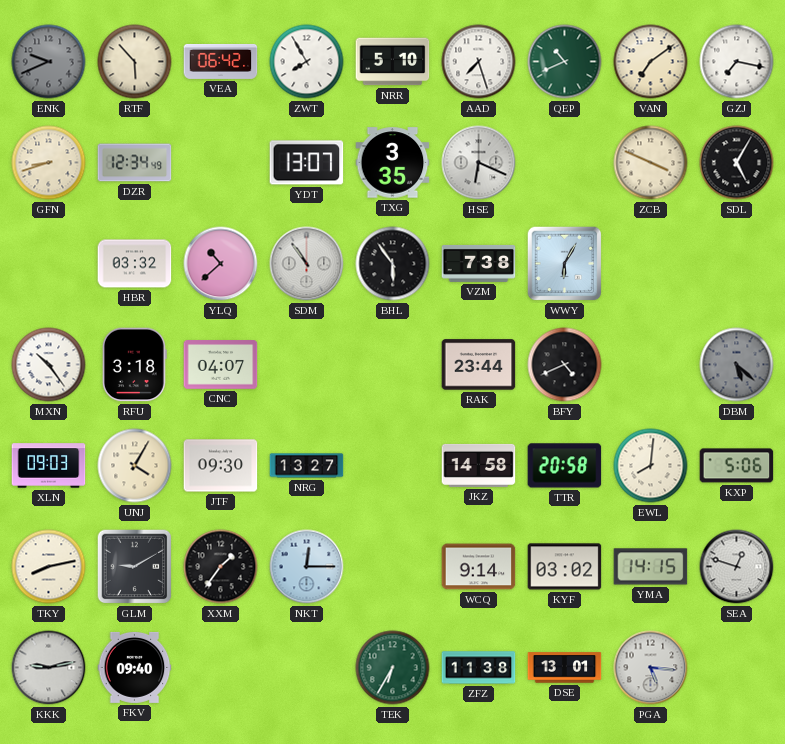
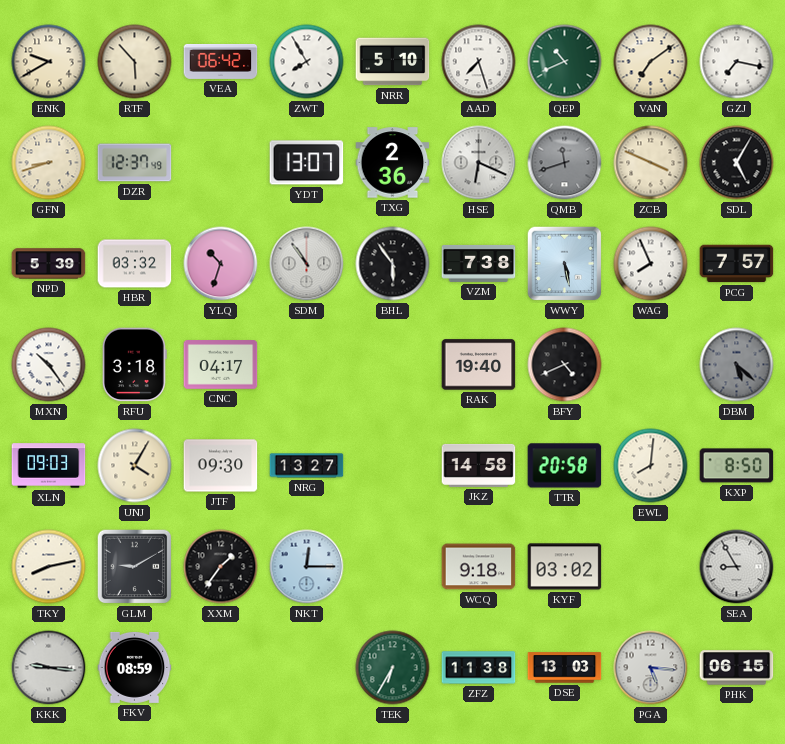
ENK: 9:41 -> 9:40 (49, 62)
ENK dial: grey -> cream (49, 62)
DZR: 12:34 -> 12:37 (135, 163)
TXG: 3:35 -> 2:36 (393, 163)
QMB: none -> 11:42 (565, 163)
NPD: none -> 5:39 (49, 264)
YLQ: 10:38 -> 10:33 (221, 264)
WWY: 6:05 -> 5:28 (565, 264)
WAG: none -> 7:56 (651, 264)
PCG: none -> 7:57 (737, 264)
CNC: 04:07 -> 04:17 (221, 365)
RAK: 23:44 -> 19:40 (479, 365)
KXP: 5:06 -> 8:50 (737, 466)
WCQ: 9:14 -> 9:18 (479, 567)
YMA: 14:15 -> none (651, 567)
SEA: 12:48 -> 8:55 (737, 567)
KKK: 9:13 -> 9:16 (49, 668)
FKV: 09:40 -> 08:59 (135, 667)
DSE: 13:01 -> 13:03 (565, 668)
PHK: none -> 06:15 (737, 668)
